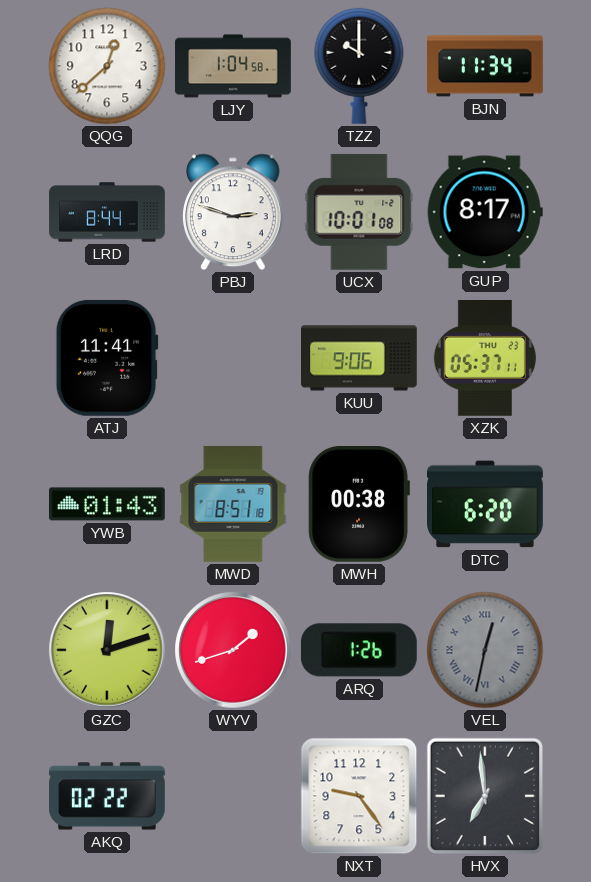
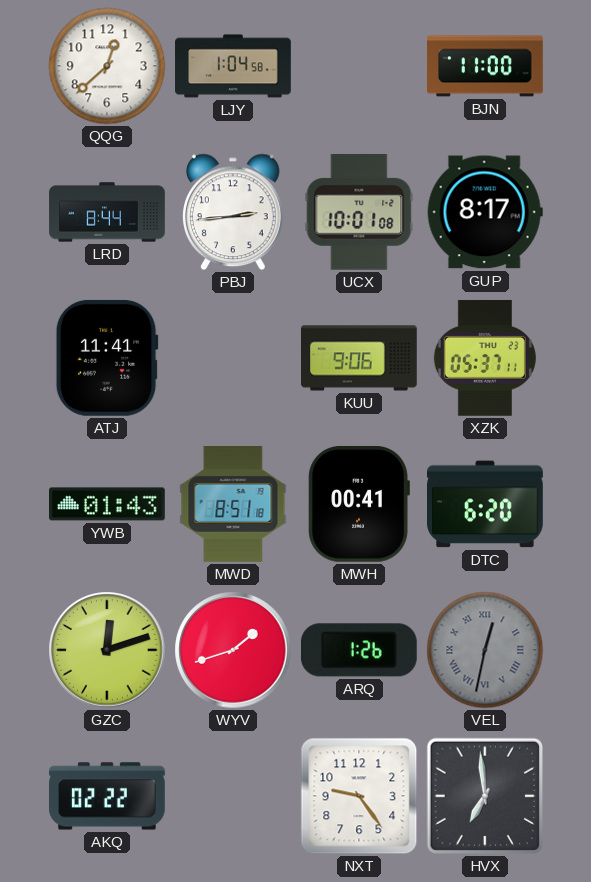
TZZ: 10:00 -> none (359, 66)
BJN: 11:34 -> 11:00 (485, 66)
PBJ: 2:48 -> 2:44 (234, 212)
MWH: 00:38 -> 00:41 (359, 504)
